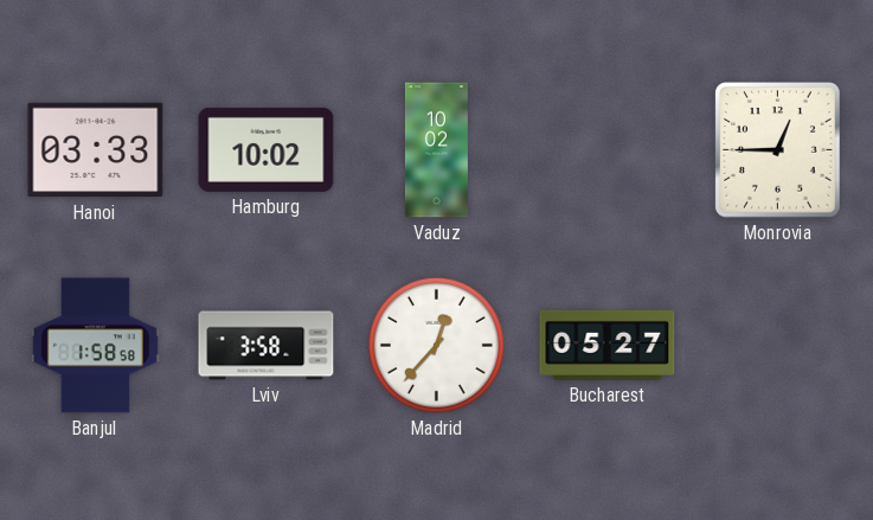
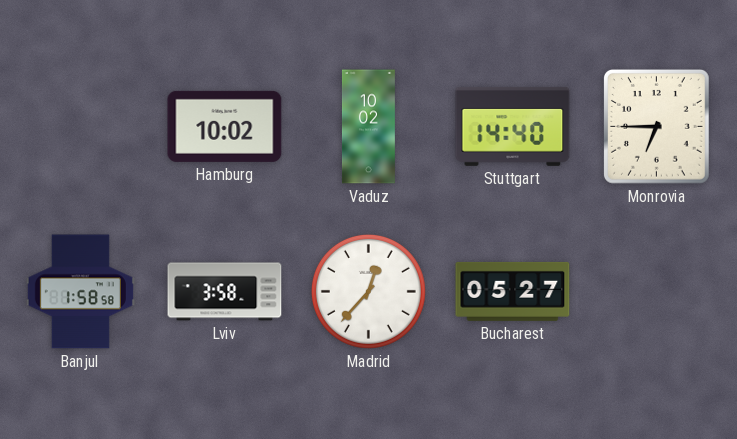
Hanoi: 03:33 -> none (96, 150)
Stuttgart: none -> 14:40 (513, 126)
Monrovia: 12:45 -> 6:45 (656, 127)
